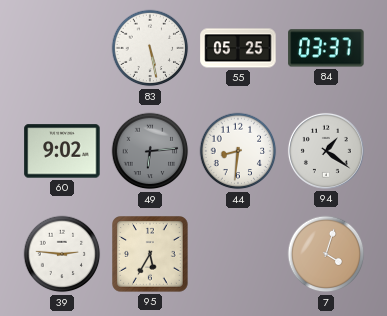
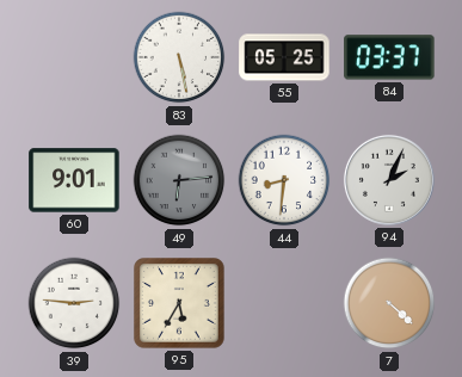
60: 9:02 -> 9:01 (74, 180)
94: 1:21 -> 2:04 (389, 180)
7: 4:03 -> 4:22 (389, 303)
